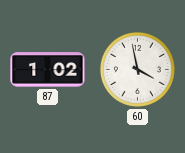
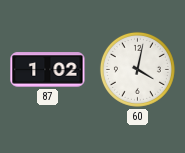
60: 3:58 -> 4:02 (137, 69)
